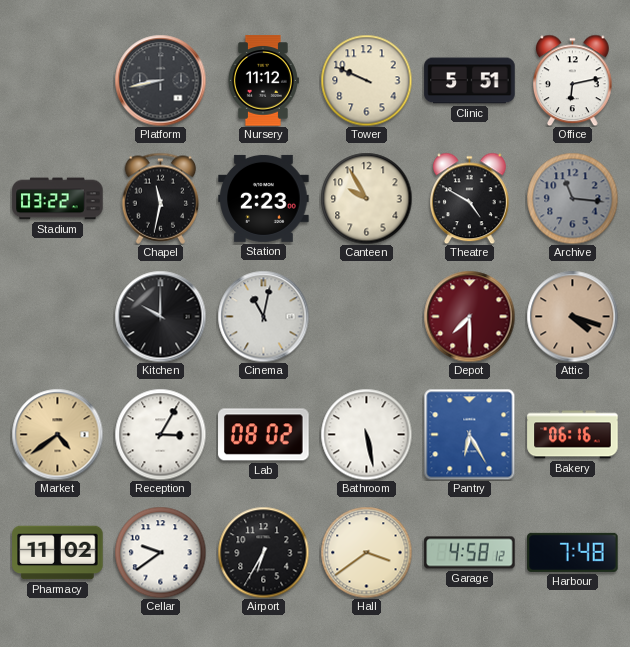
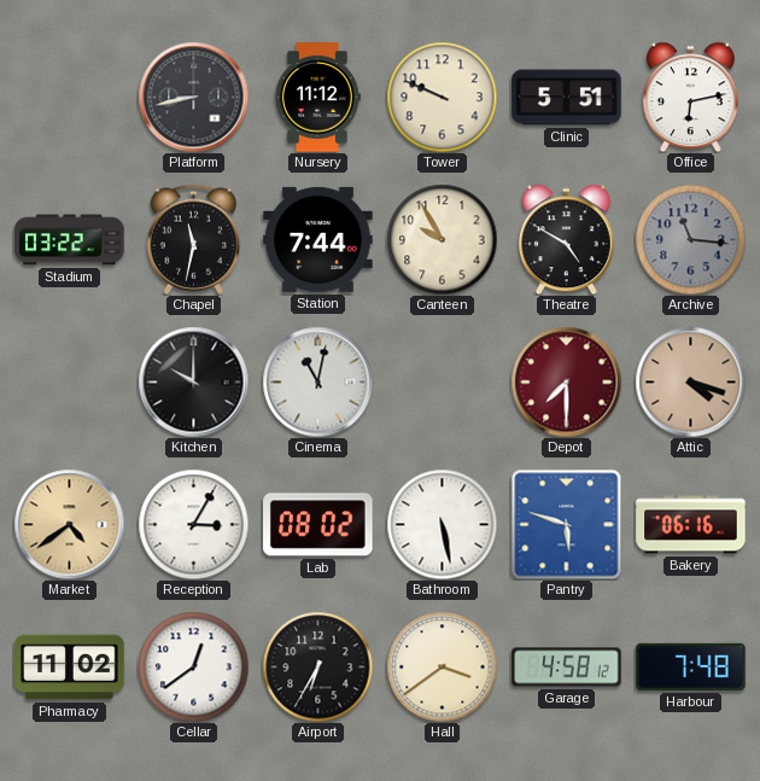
Station: 2:23 -> 7:44 (318, 239)
Pantry: 6:25 -> 5:48 (566, 524)
Cellar: 9:39 -> 12:39 (193, 666)
